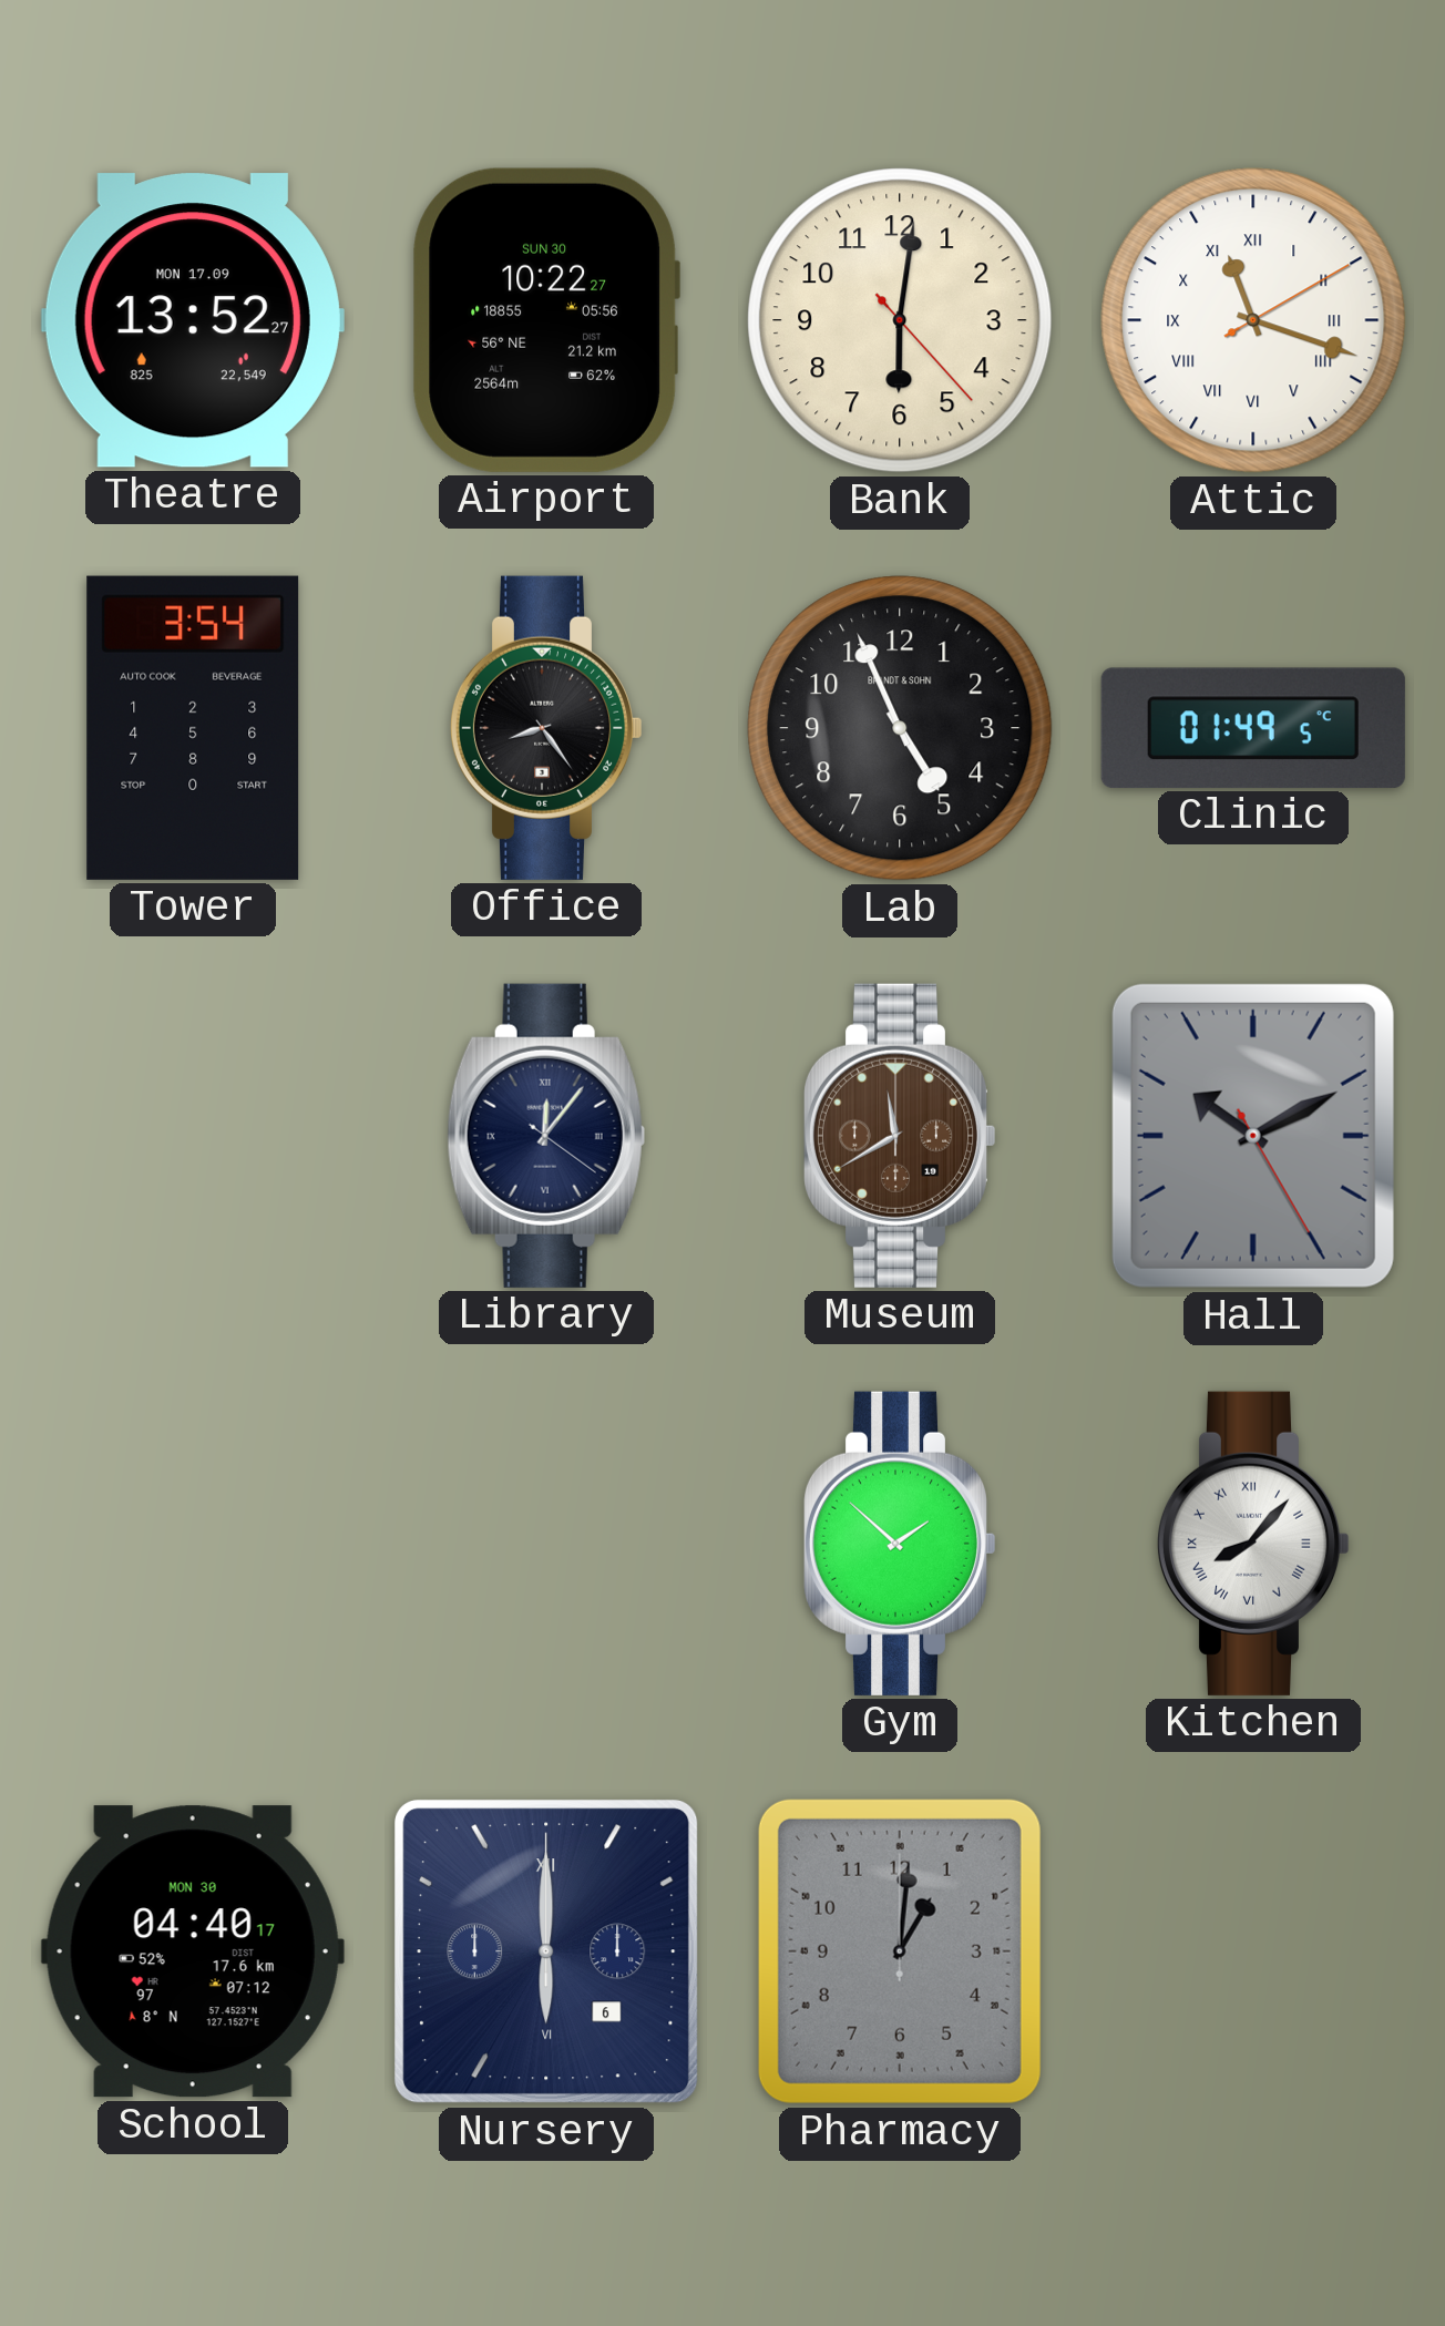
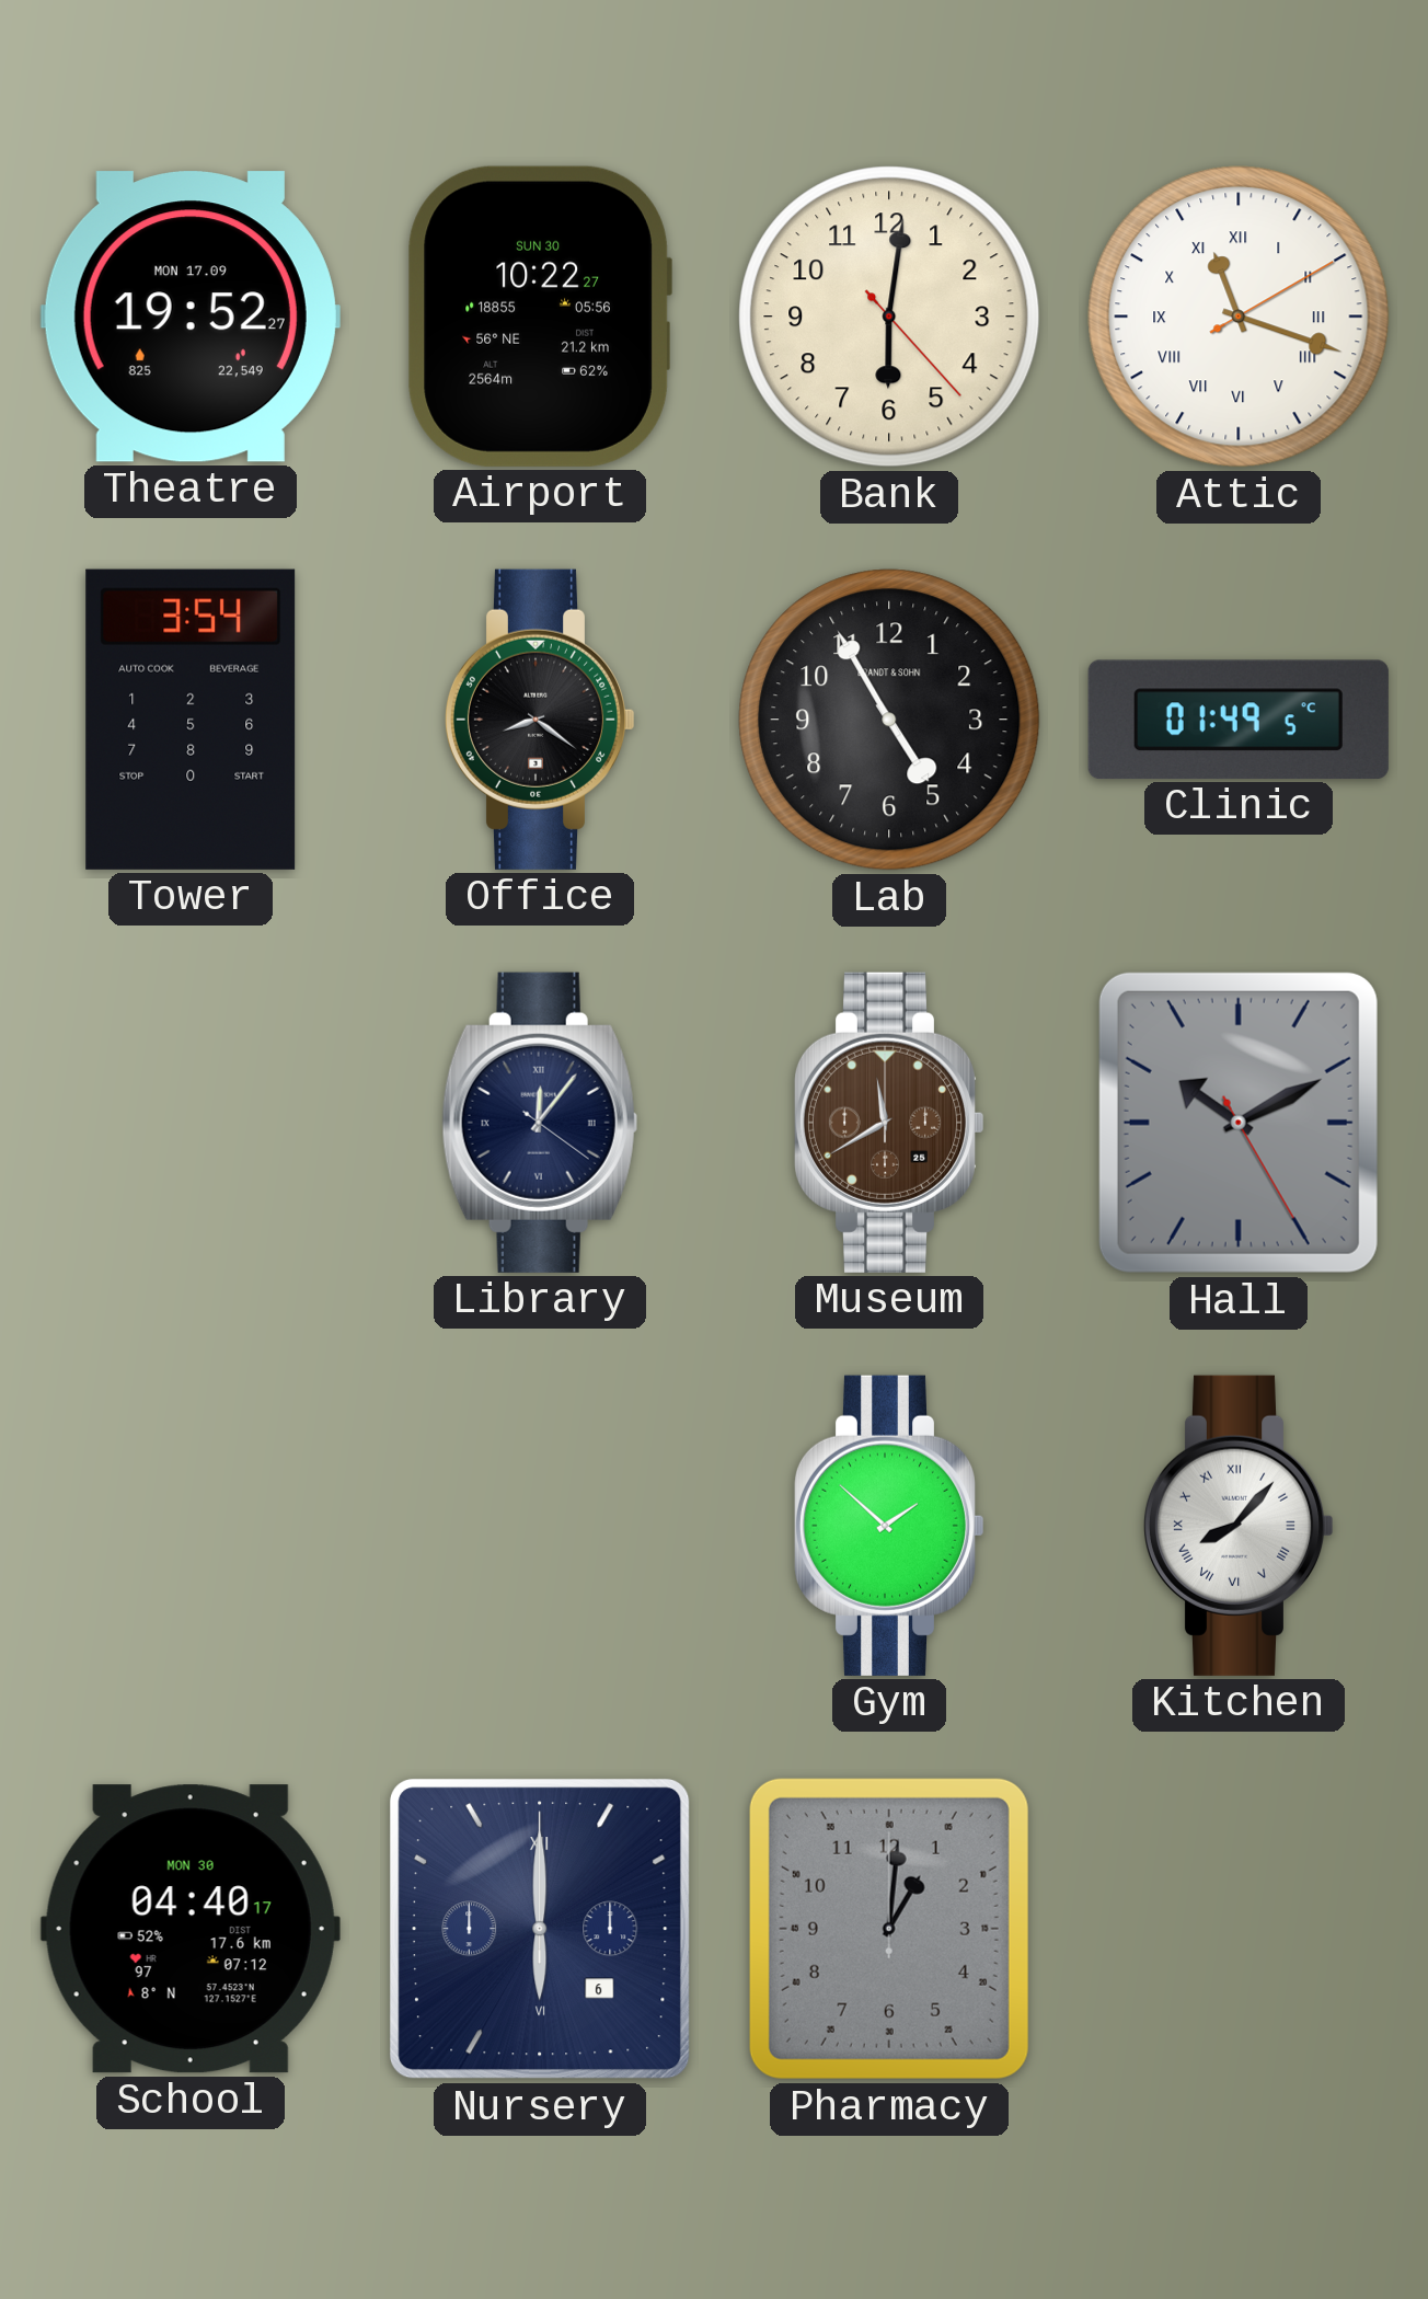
Theatre: 13:52 -> 19:52 (191, 317)
Office: 8:24 -> 8:21 (540, 720)
Lab: 4:56 -> 4:55 (889, 720)
Museum date: 19 -> 25 (889, 1123)
